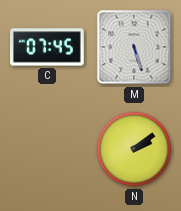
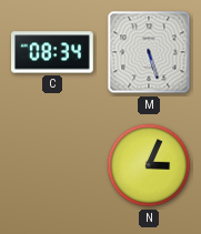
C: 07:45 -> 08:34 (53, 52)
N: 2:09 -> 3:04 (149, 165)
